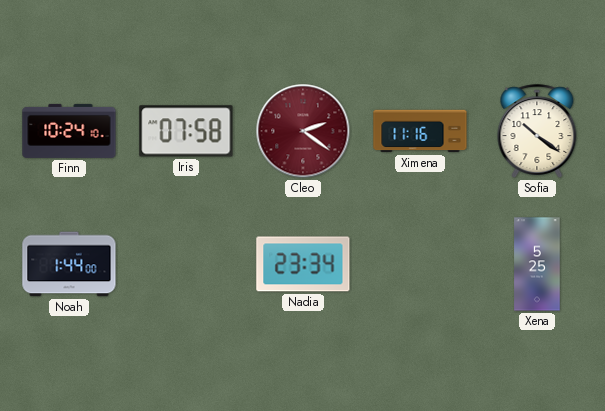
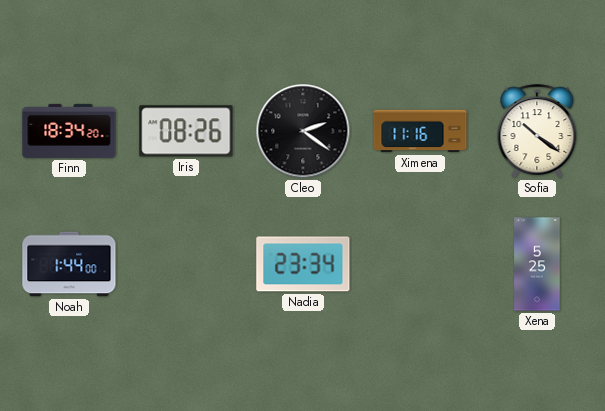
Finn: 10:24 -> 18:34 (69, 131)
Iris: 07:58 -> 08:26 (186, 131)
Cleo dial: burgundy -> black (303, 131)
